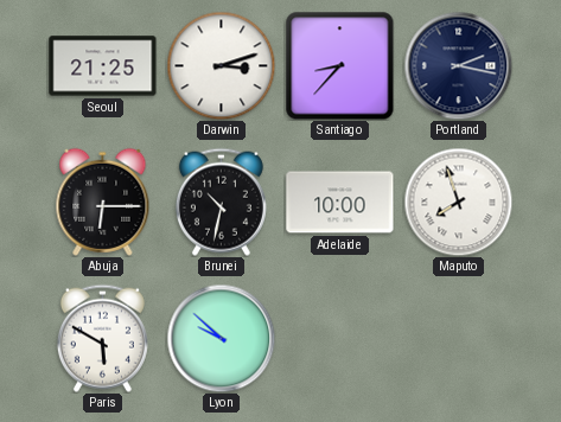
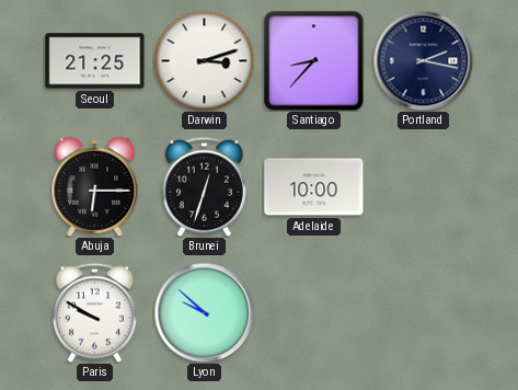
Brunei: 10:32 -> 12:33 (204, 186)
Maputo: 7:57 -> none (458, 202)
Paris: 5:50 -> 9:50 (94, 312)
